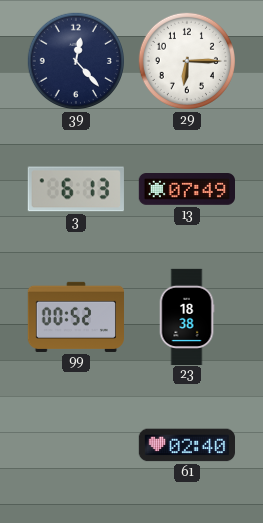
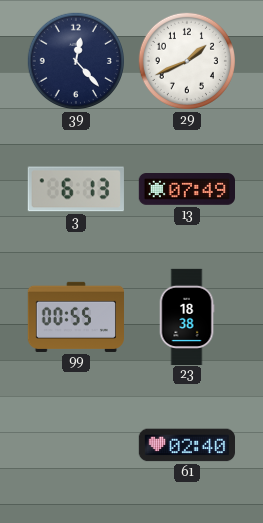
29: 6:15 -> 1:41 (187, 61)
99: 00:52 -> 00:55 (75, 317)
